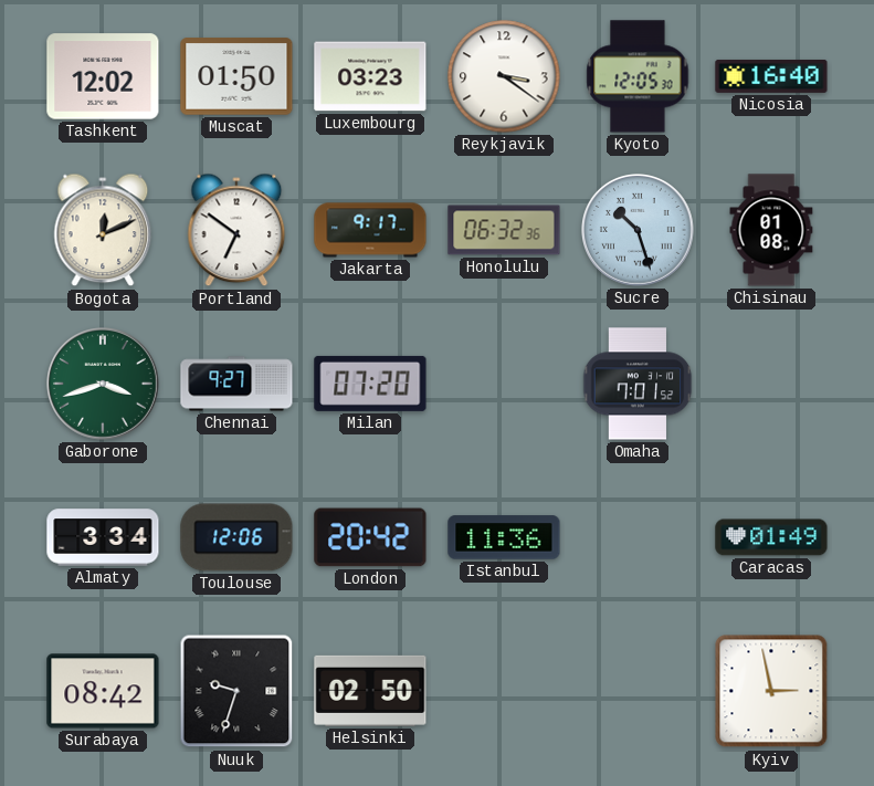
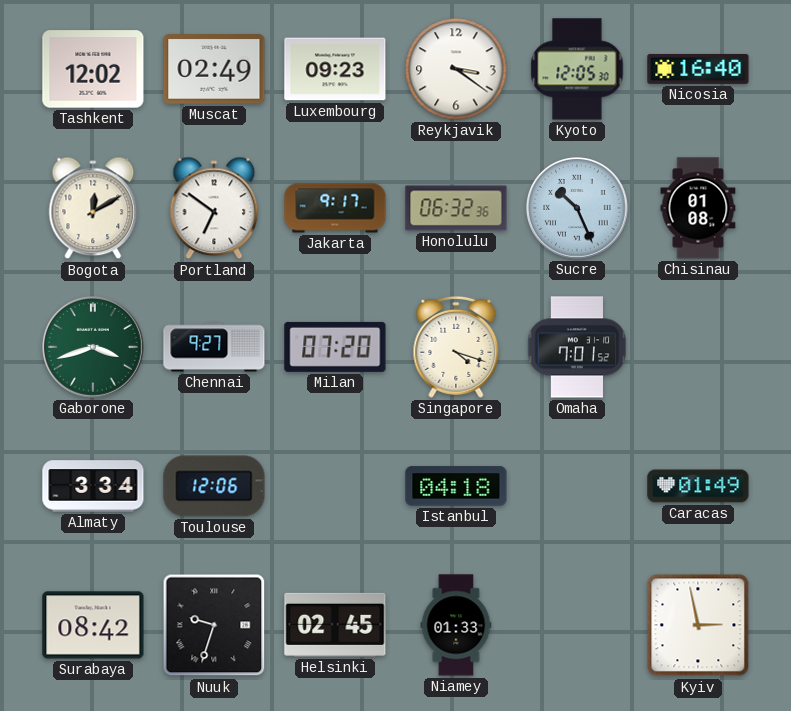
Muscat: 01:50 -> 02:49 (214, 69)
Luxembourg: 03:23 -> 09:23 (335, 69)
Bogota: 12:11 -> 12:10 (93, 208)
Sucre: 10:27 -> 10:26 (578, 209)
Singapore: none -> 4:18 (456, 347)
London: 20:42 -> none (370, 537)
Istanbul: 11:36 -> 04:18 (456, 486)
Helsinki: 02:50 -> 02:45 (335, 625)
Niamey: none -> 01:33 (456, 625)
